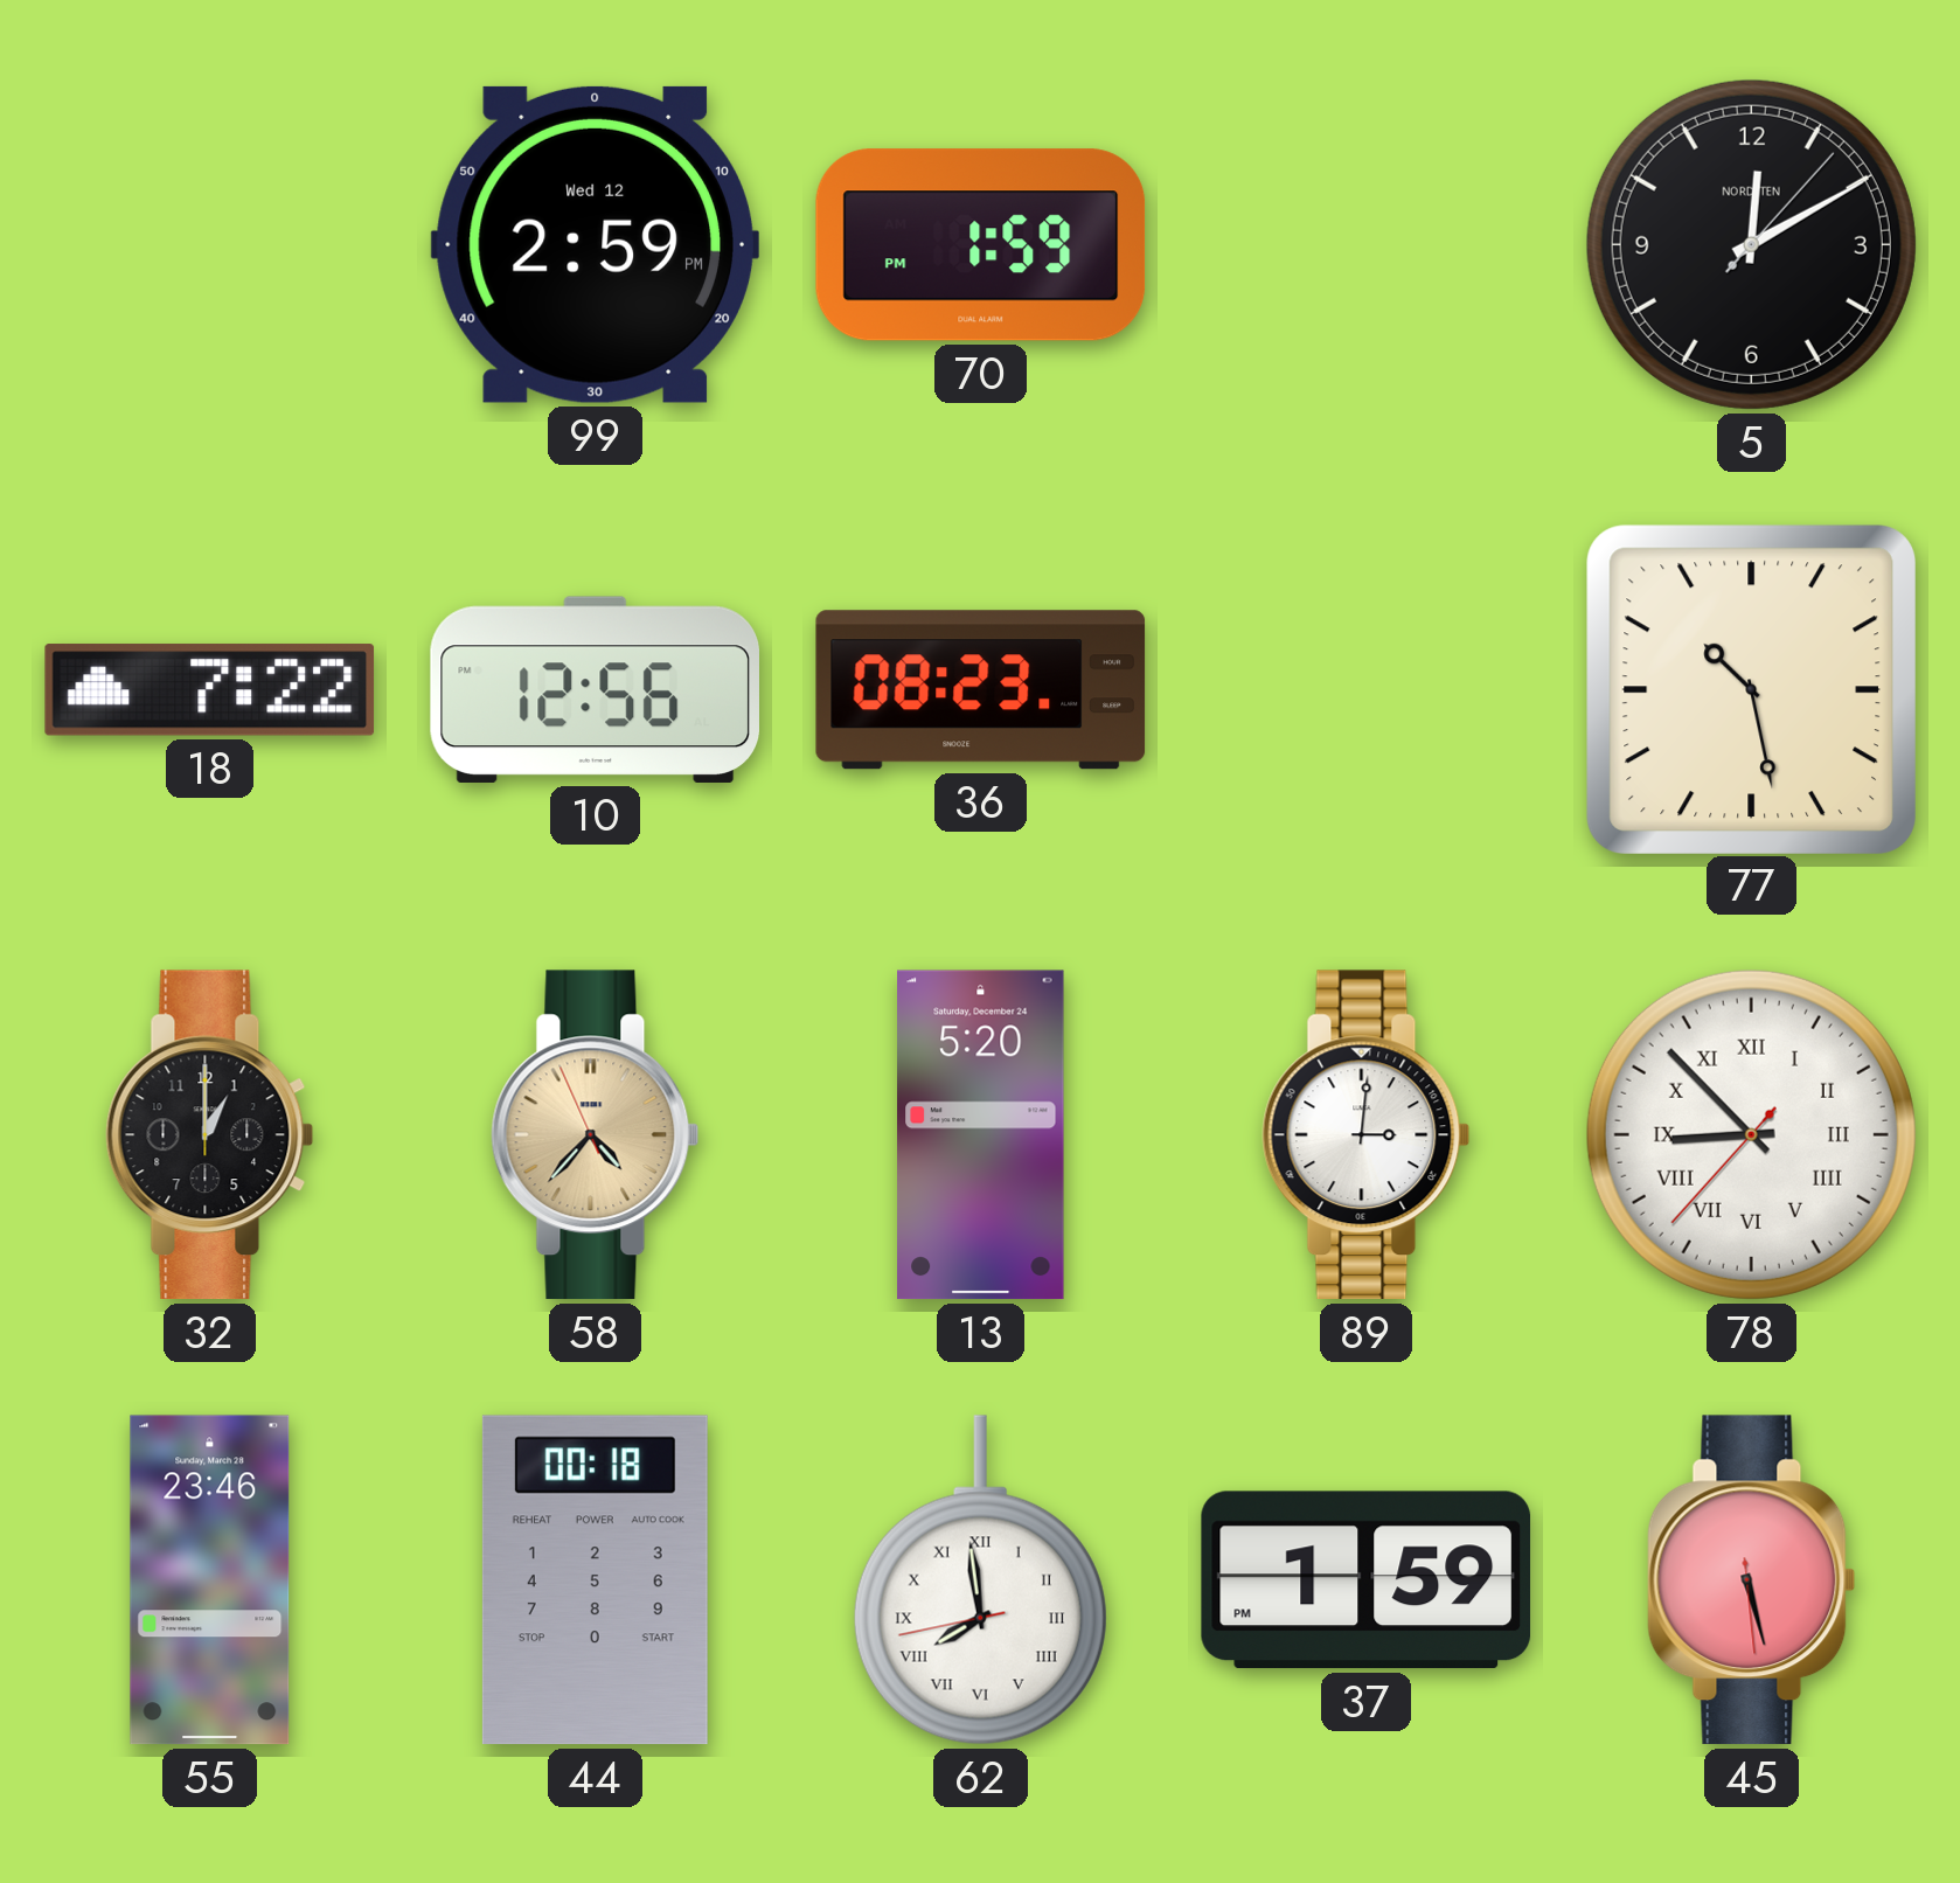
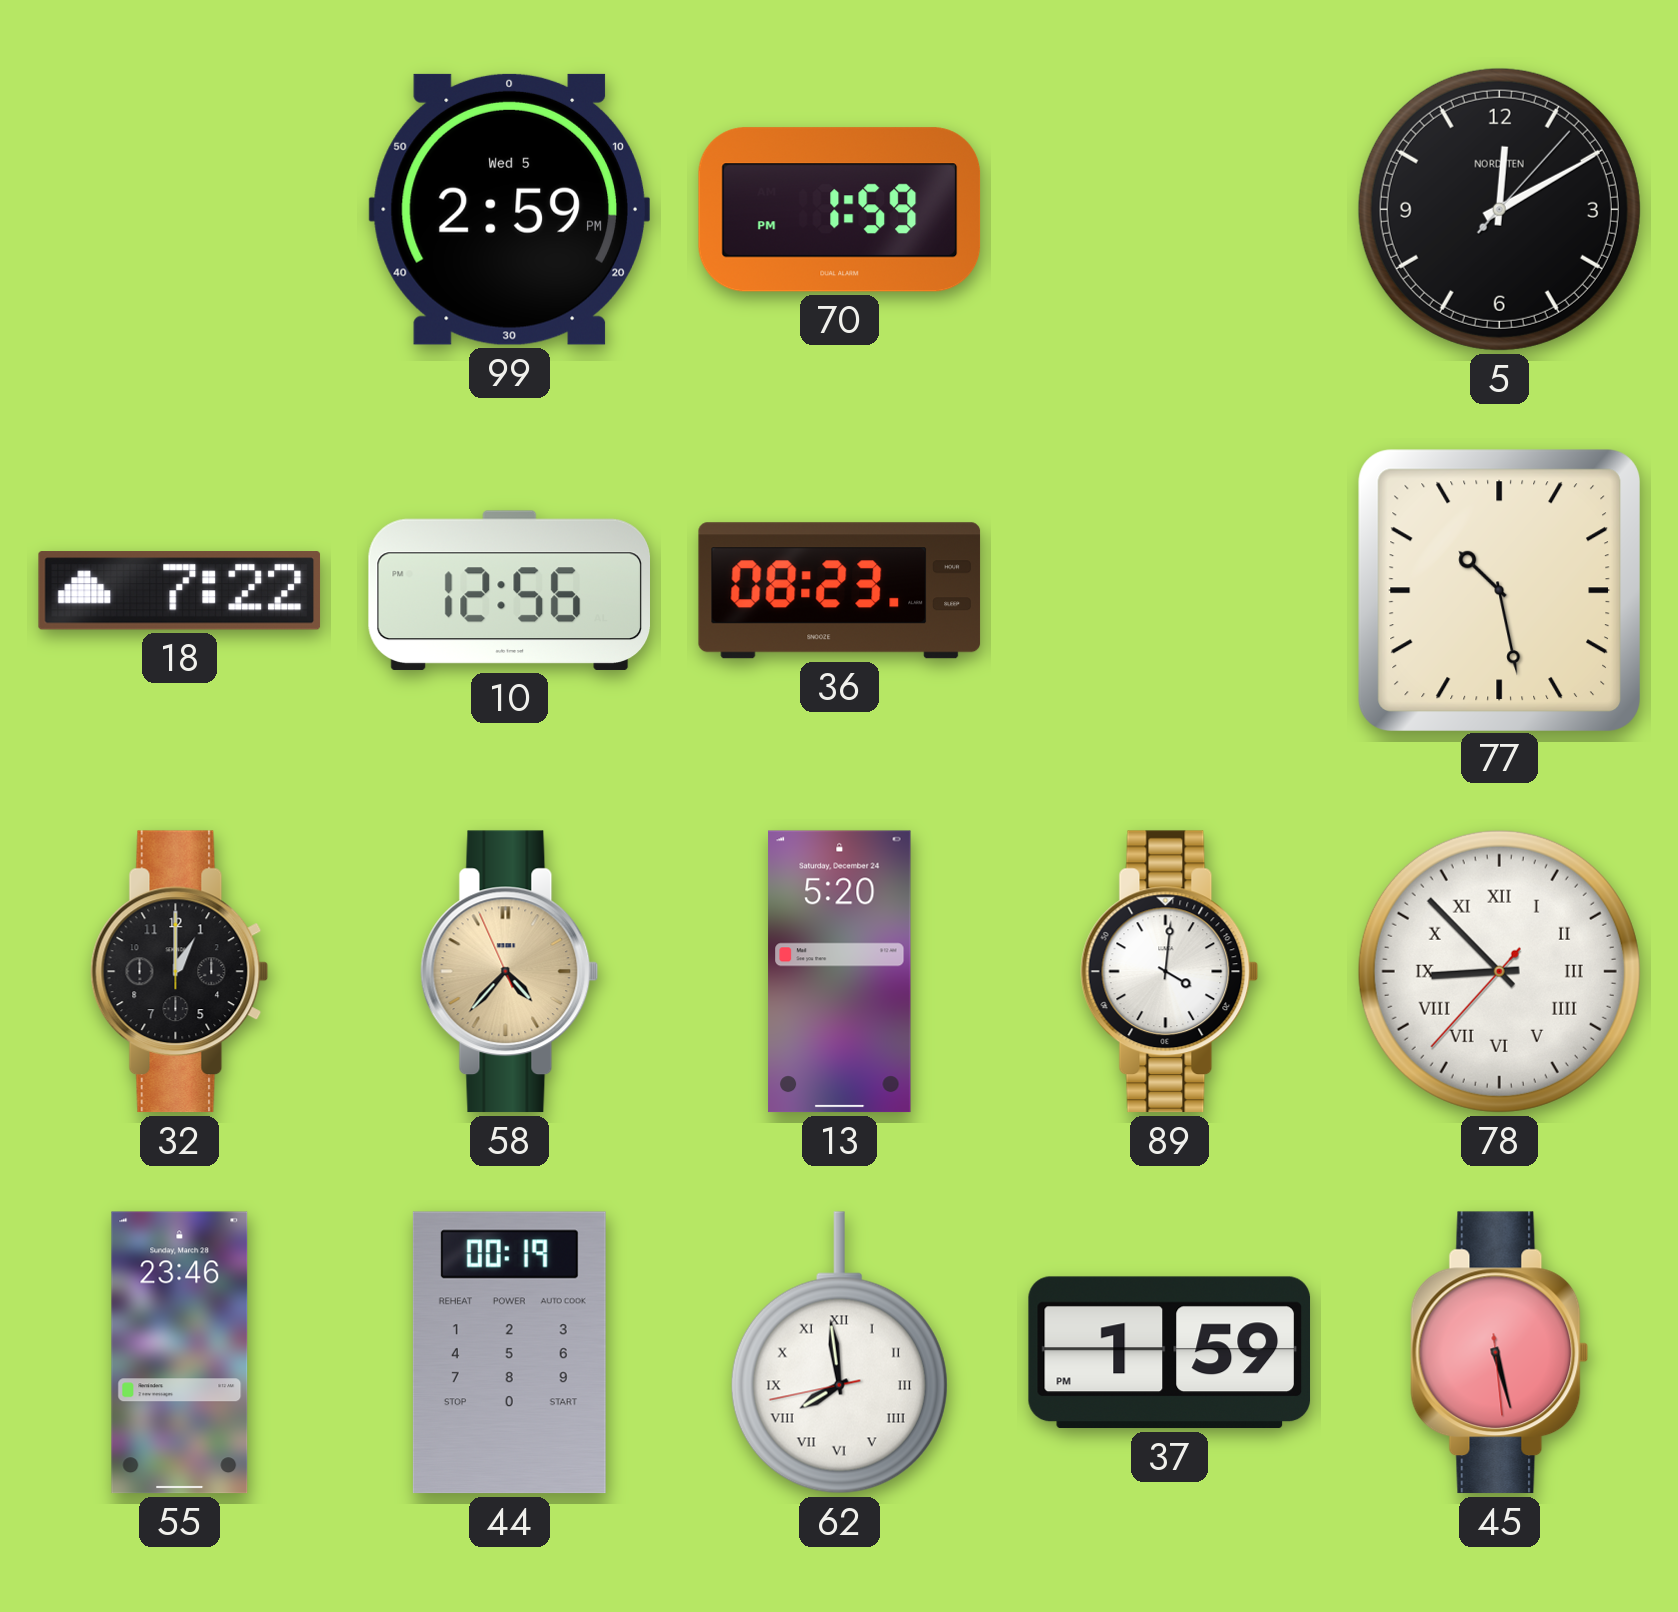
99 date: Wed 12 -> Wed 5 (509, 209)
89: 3:01 -> 4:01 (1170, 972)
44: 00:18 -> 00:19 (509, 1353)
